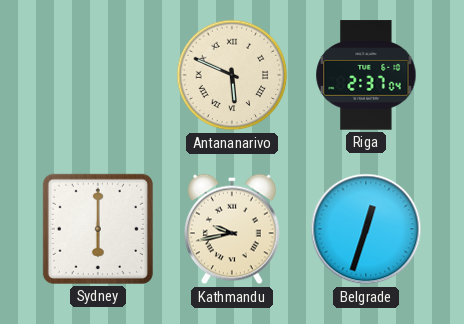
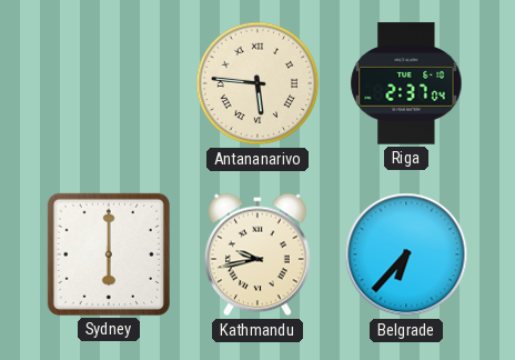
Antananarivo: 5:49 -> 5:46 (257, 83)
Belgrade: 12:33 -> 6:37 (406, 254)
